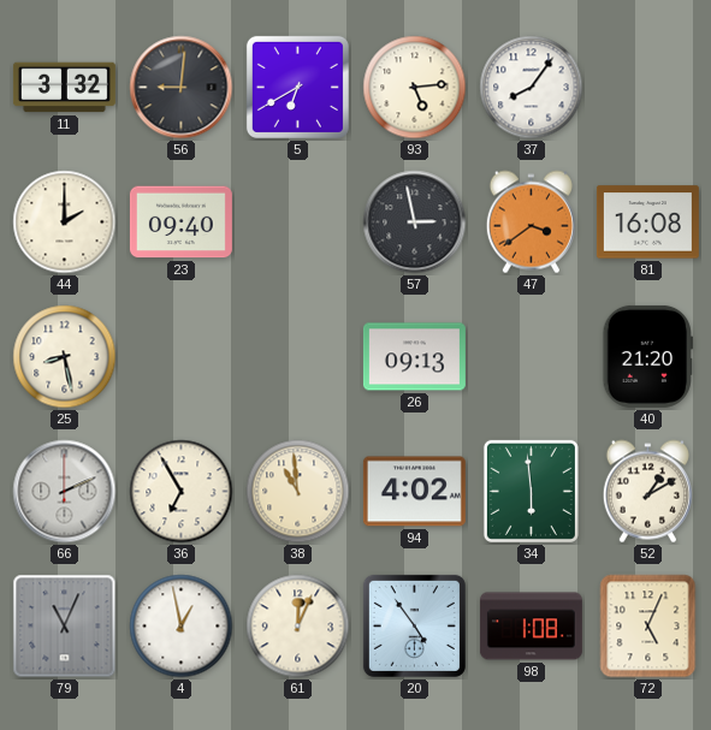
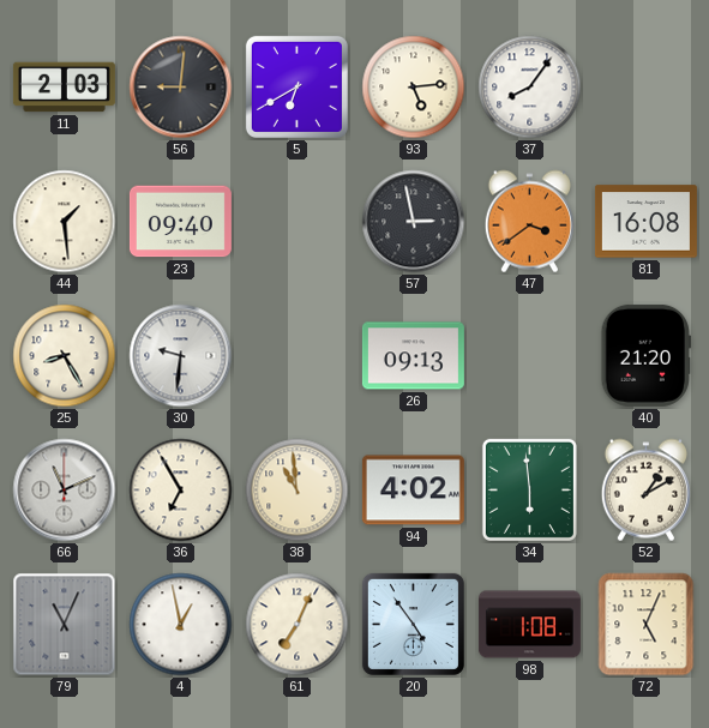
11: 3:32 -> 2:03 (64, 88)
44: 2:00 -> 1:29 (65, 222)
25: 8:28 -> 8:25 (65, 356)
30: none -> 9:31 (181, 356)
66: 2:11 -> 11:11 (65, 491)
61: 12:04 -> 7:04 (298, 625)
